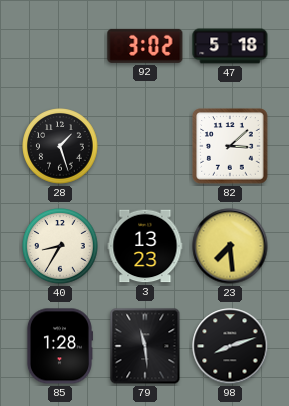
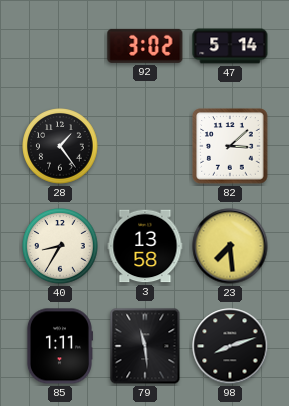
47: 5:18 -> 5:14 (230, 46)
28: 1:27 -> 1:24 (60, 146)
3: 13:23 -> 13:58 (145, 246)
85: 1:28 -> 1:11 (59, 346)
